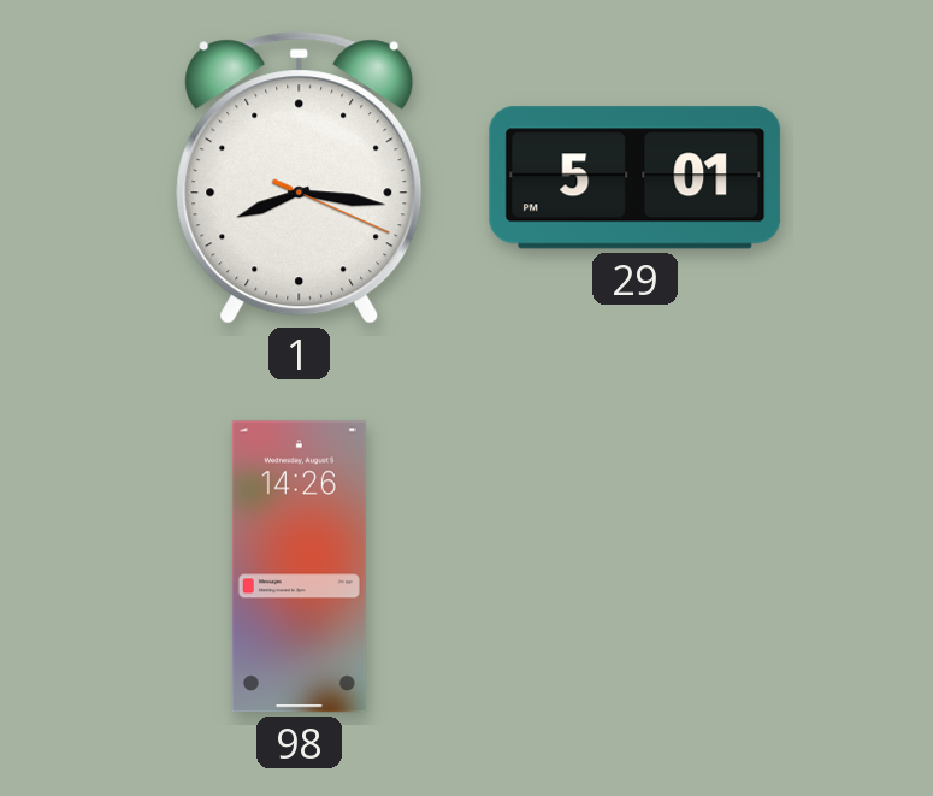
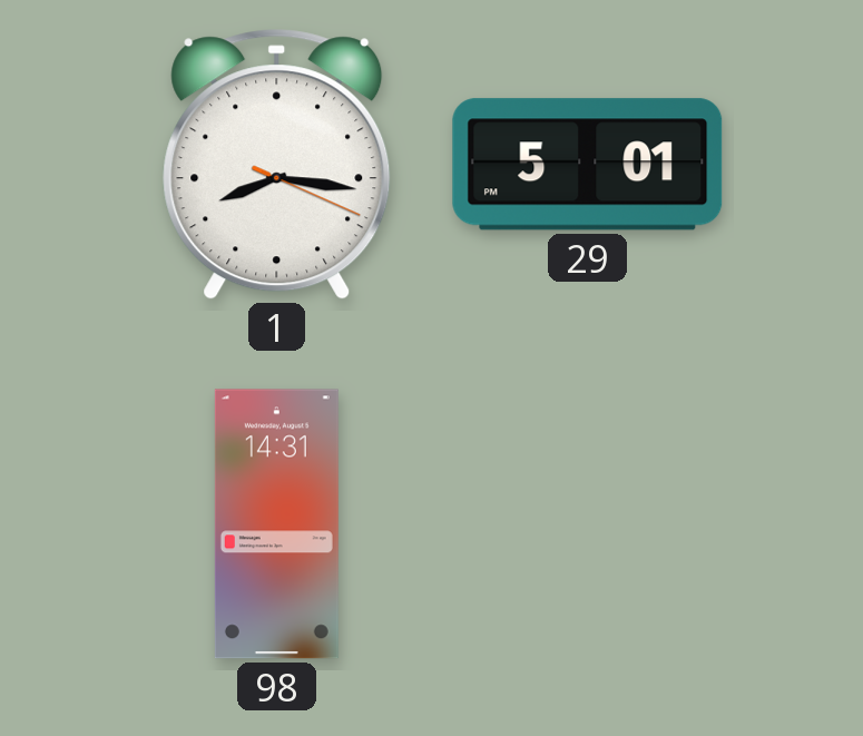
98: 14:26 -> 14:31 (276, 524)
